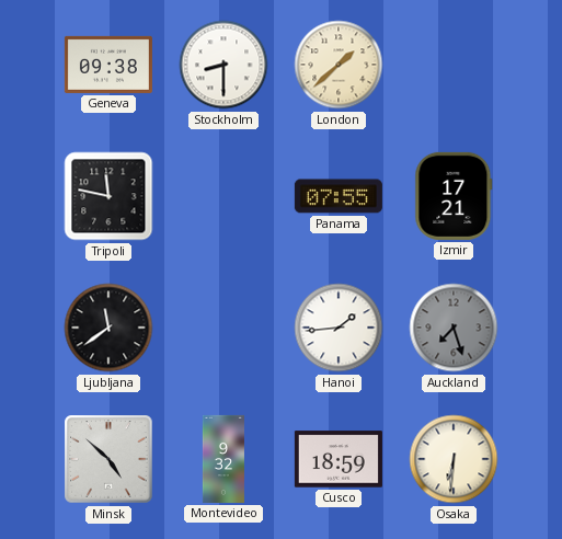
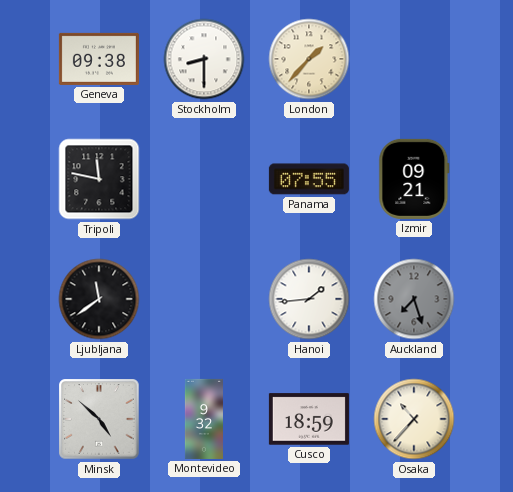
London: 1:38 -> 1:37 (309, 59)
Izmir: 17:21 -> 09:21 (414, 179)
Osaka: 6:31 -> 10:37 (414, 419)
